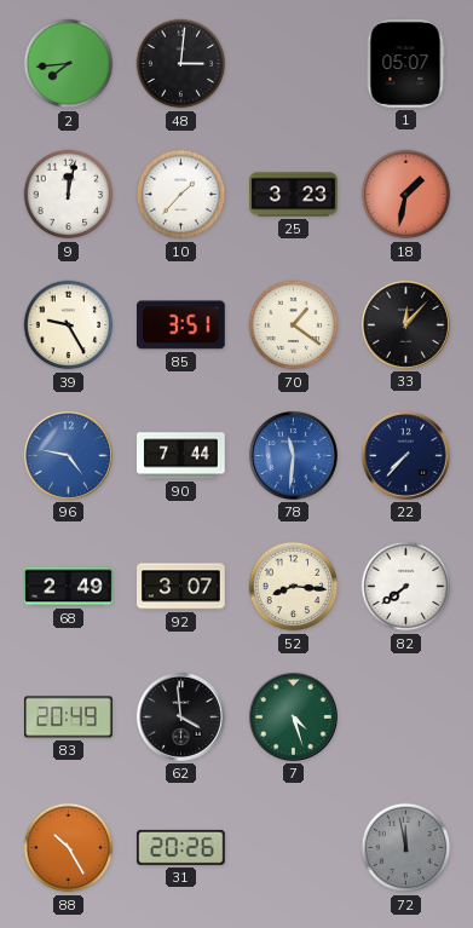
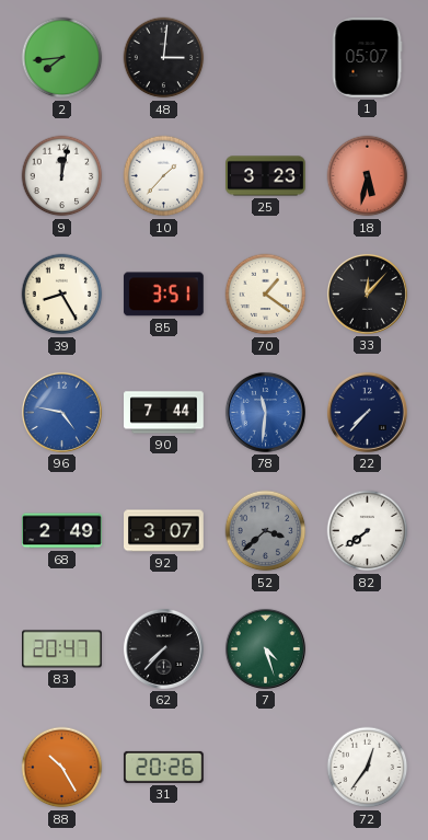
18: 1:32 -> 5:32 (368, 176)
39: 9:25 -> 8:25 (62, 295)
52: 8:16 -> 3:38 (266, 531)
52 dial: cream -> grey (266, 531)
83: 20:49 -> 20:47 (62, 649)
62: 3:59 -> 7:37 (163, 648)
72: 11:58 -> 12:36 (368, 768)
72 dial: grey -> white (368, 768)
